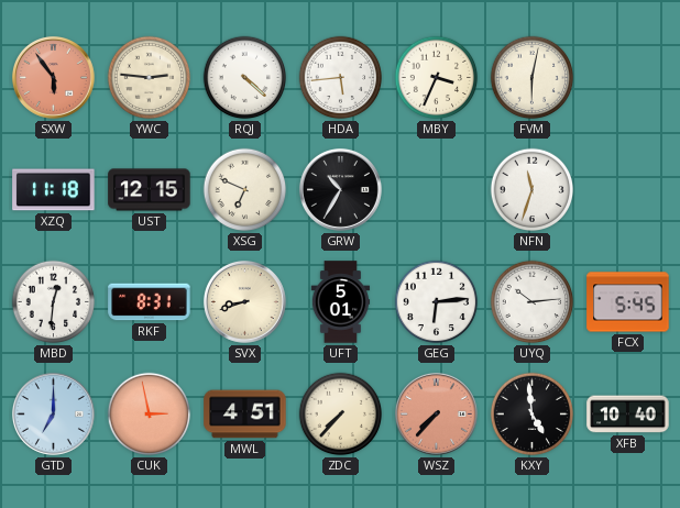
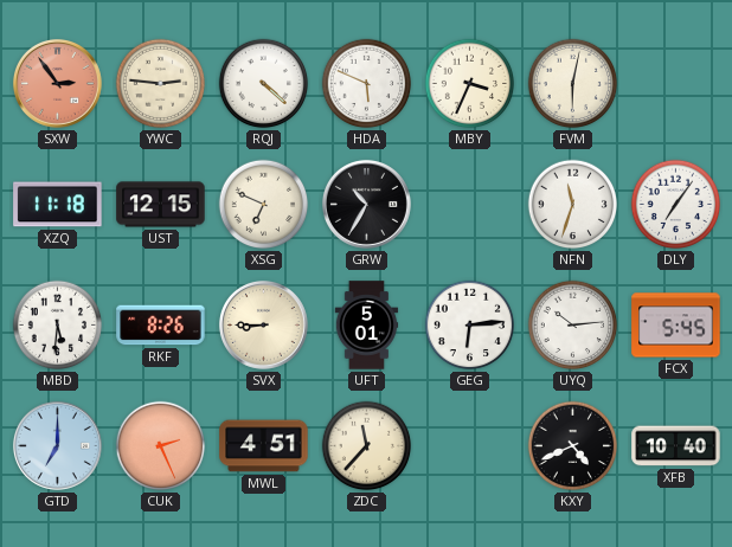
SXW: 5:54 -> 2:54 (57, 83)
HDA: 5:44 -> 5:49 (367, 84)
DLY: none -> 7:06 (676, 205)
MBD: 12:31 -> 5:31 (58, 326)
RKF: 8:31 -> 8:26 (161, 326)
SVX: 8:42 -> 8:45 (263, 324)
CUK: 2:58 -> 2:26 (161, 446)
ZDC: 7:37 -> 11:37 (367, 446)
WSZ: 7:37 -> none (436, 413)
KXY: 4:59 -> 4:41 (573, 446)
